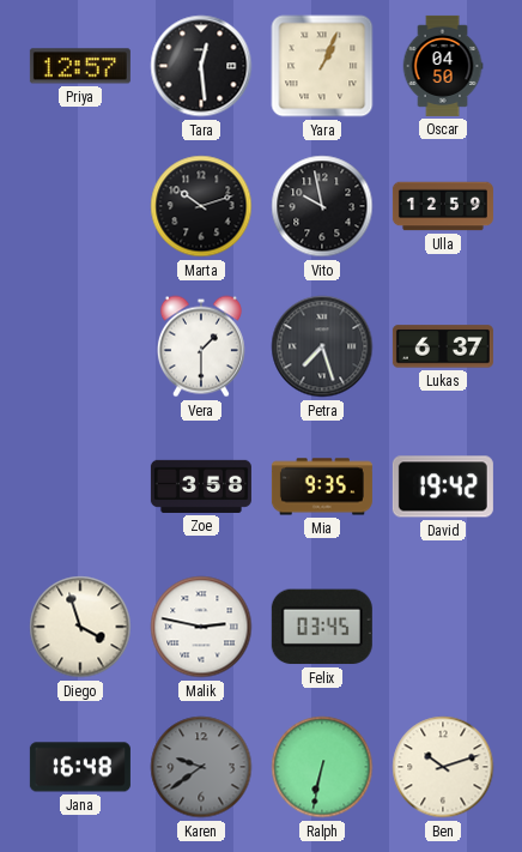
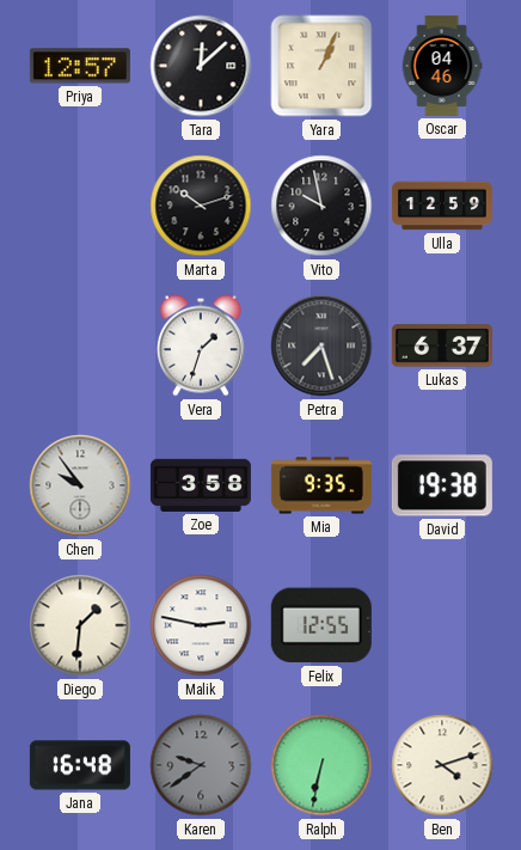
Tara: 12:29 -> 12:08 (201, 66)
Oscar: 04:50 -> 04:46 (442, 66)
Vera: 1:30 -> 1:33 (201, 345)
Chen: none -> 9:54 (80, 485)
David: 19:42 -> 19:38 (442, 485)
Diego: 3:57 -> 1:31 (80, 625)
Felix: 03:45 -> 12:55 (321, 625)
Ben: 10:12 -> 4:12 (442, 765)
